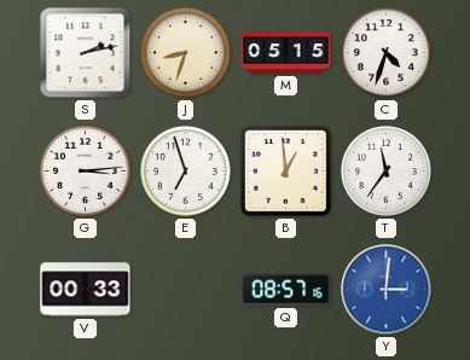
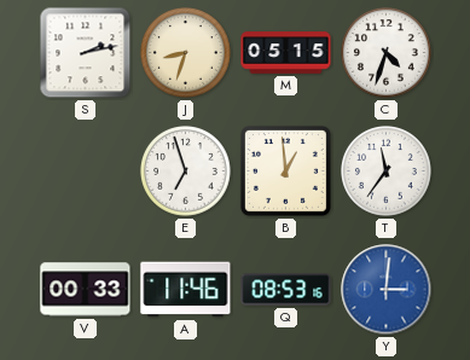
G: 3:14 -> none (86, 172)
A: none -> 11:46 (186, 290)
Q: 08:57 -> 08:53 (286, 290)
